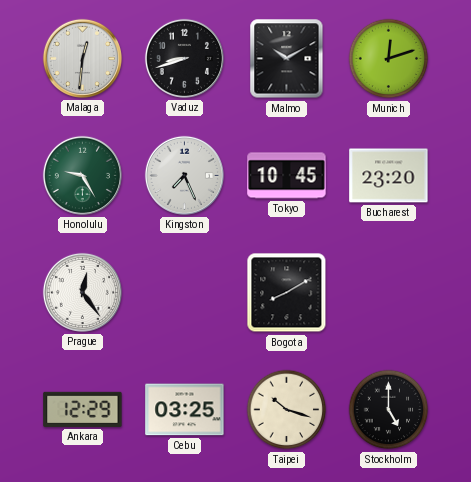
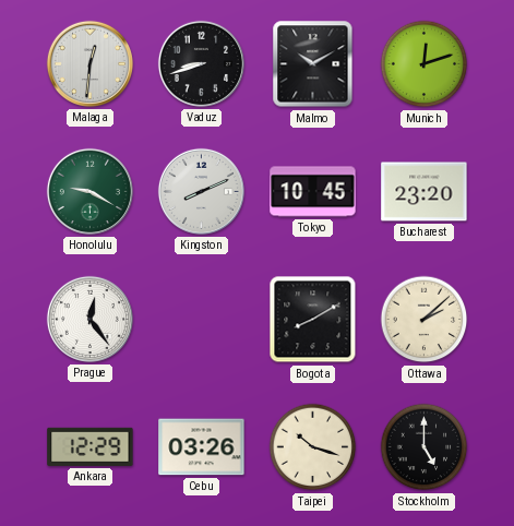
Honolulu: 9:25 -> 9:20 (89, 191)
Kingston: 7:26 -> 8:11 (201, 191)
Ottawa: none -> 2:08 (425, 320)
Cebu: 03:25 -> 03:26 (202, 447)
